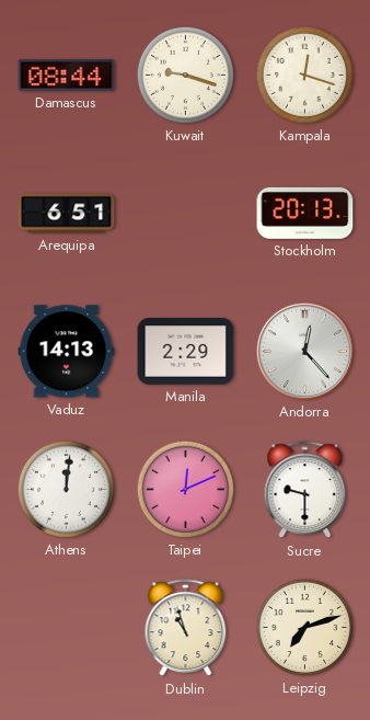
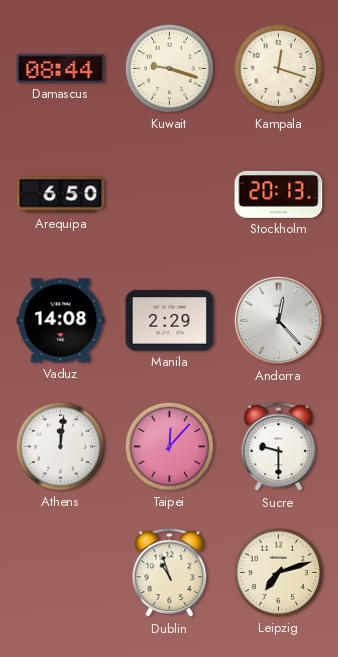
Arequipa: 6:51 -> 6:50 (61, 195)
Vaduz: 14:13 -> 14:08 (61, 321)
Taipei: 12:11 -> 12:07 (169, 446)
